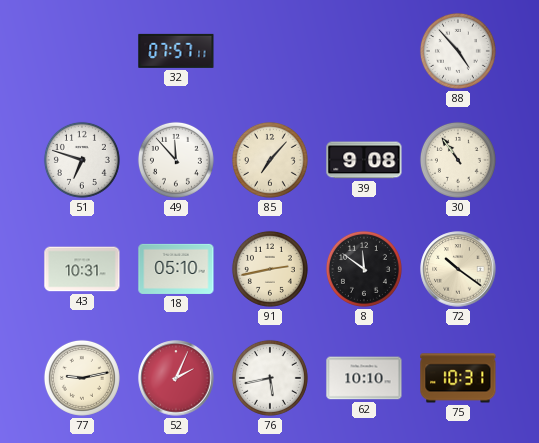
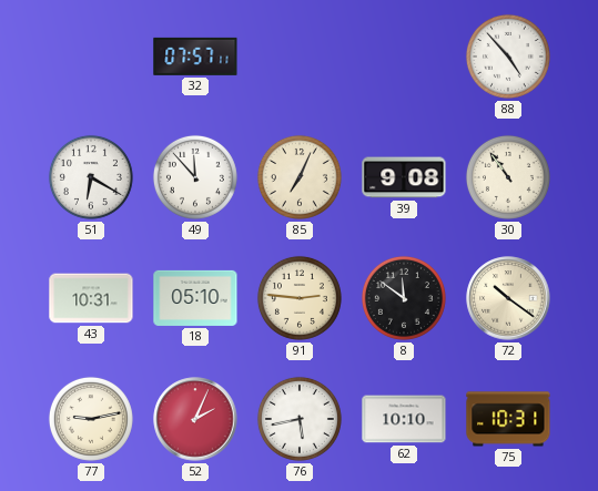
51: 6:48 -> 6:20 (91, 177)
85: 7:07 -> 7:04 (300, 177)
91: 2:43 -> 2:46 (300, 298)
